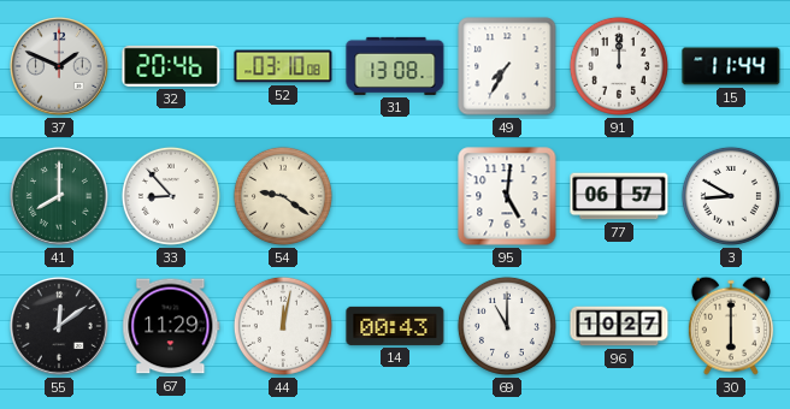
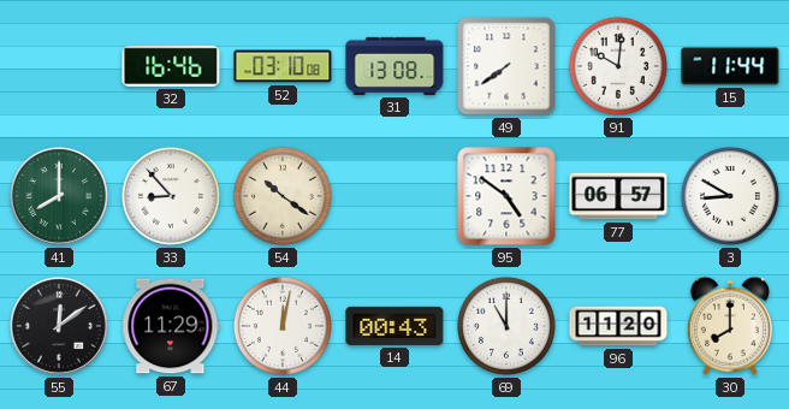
37: 1:49 -> none (60, 67)
32: 20:46 -> 16:46 (171, 66)
49: 7:35 -> 7:39 (506, 66)
91: 12:00 -> 10:01 (618, 66)
54: 9:21 -> 10:21 (283, 196)
95: 5:01 -> 4:51 (506, 196)
96: 10:27 -> 11:20 (618, 326)
30: 6:00 -> 8:00 (730, 326)
